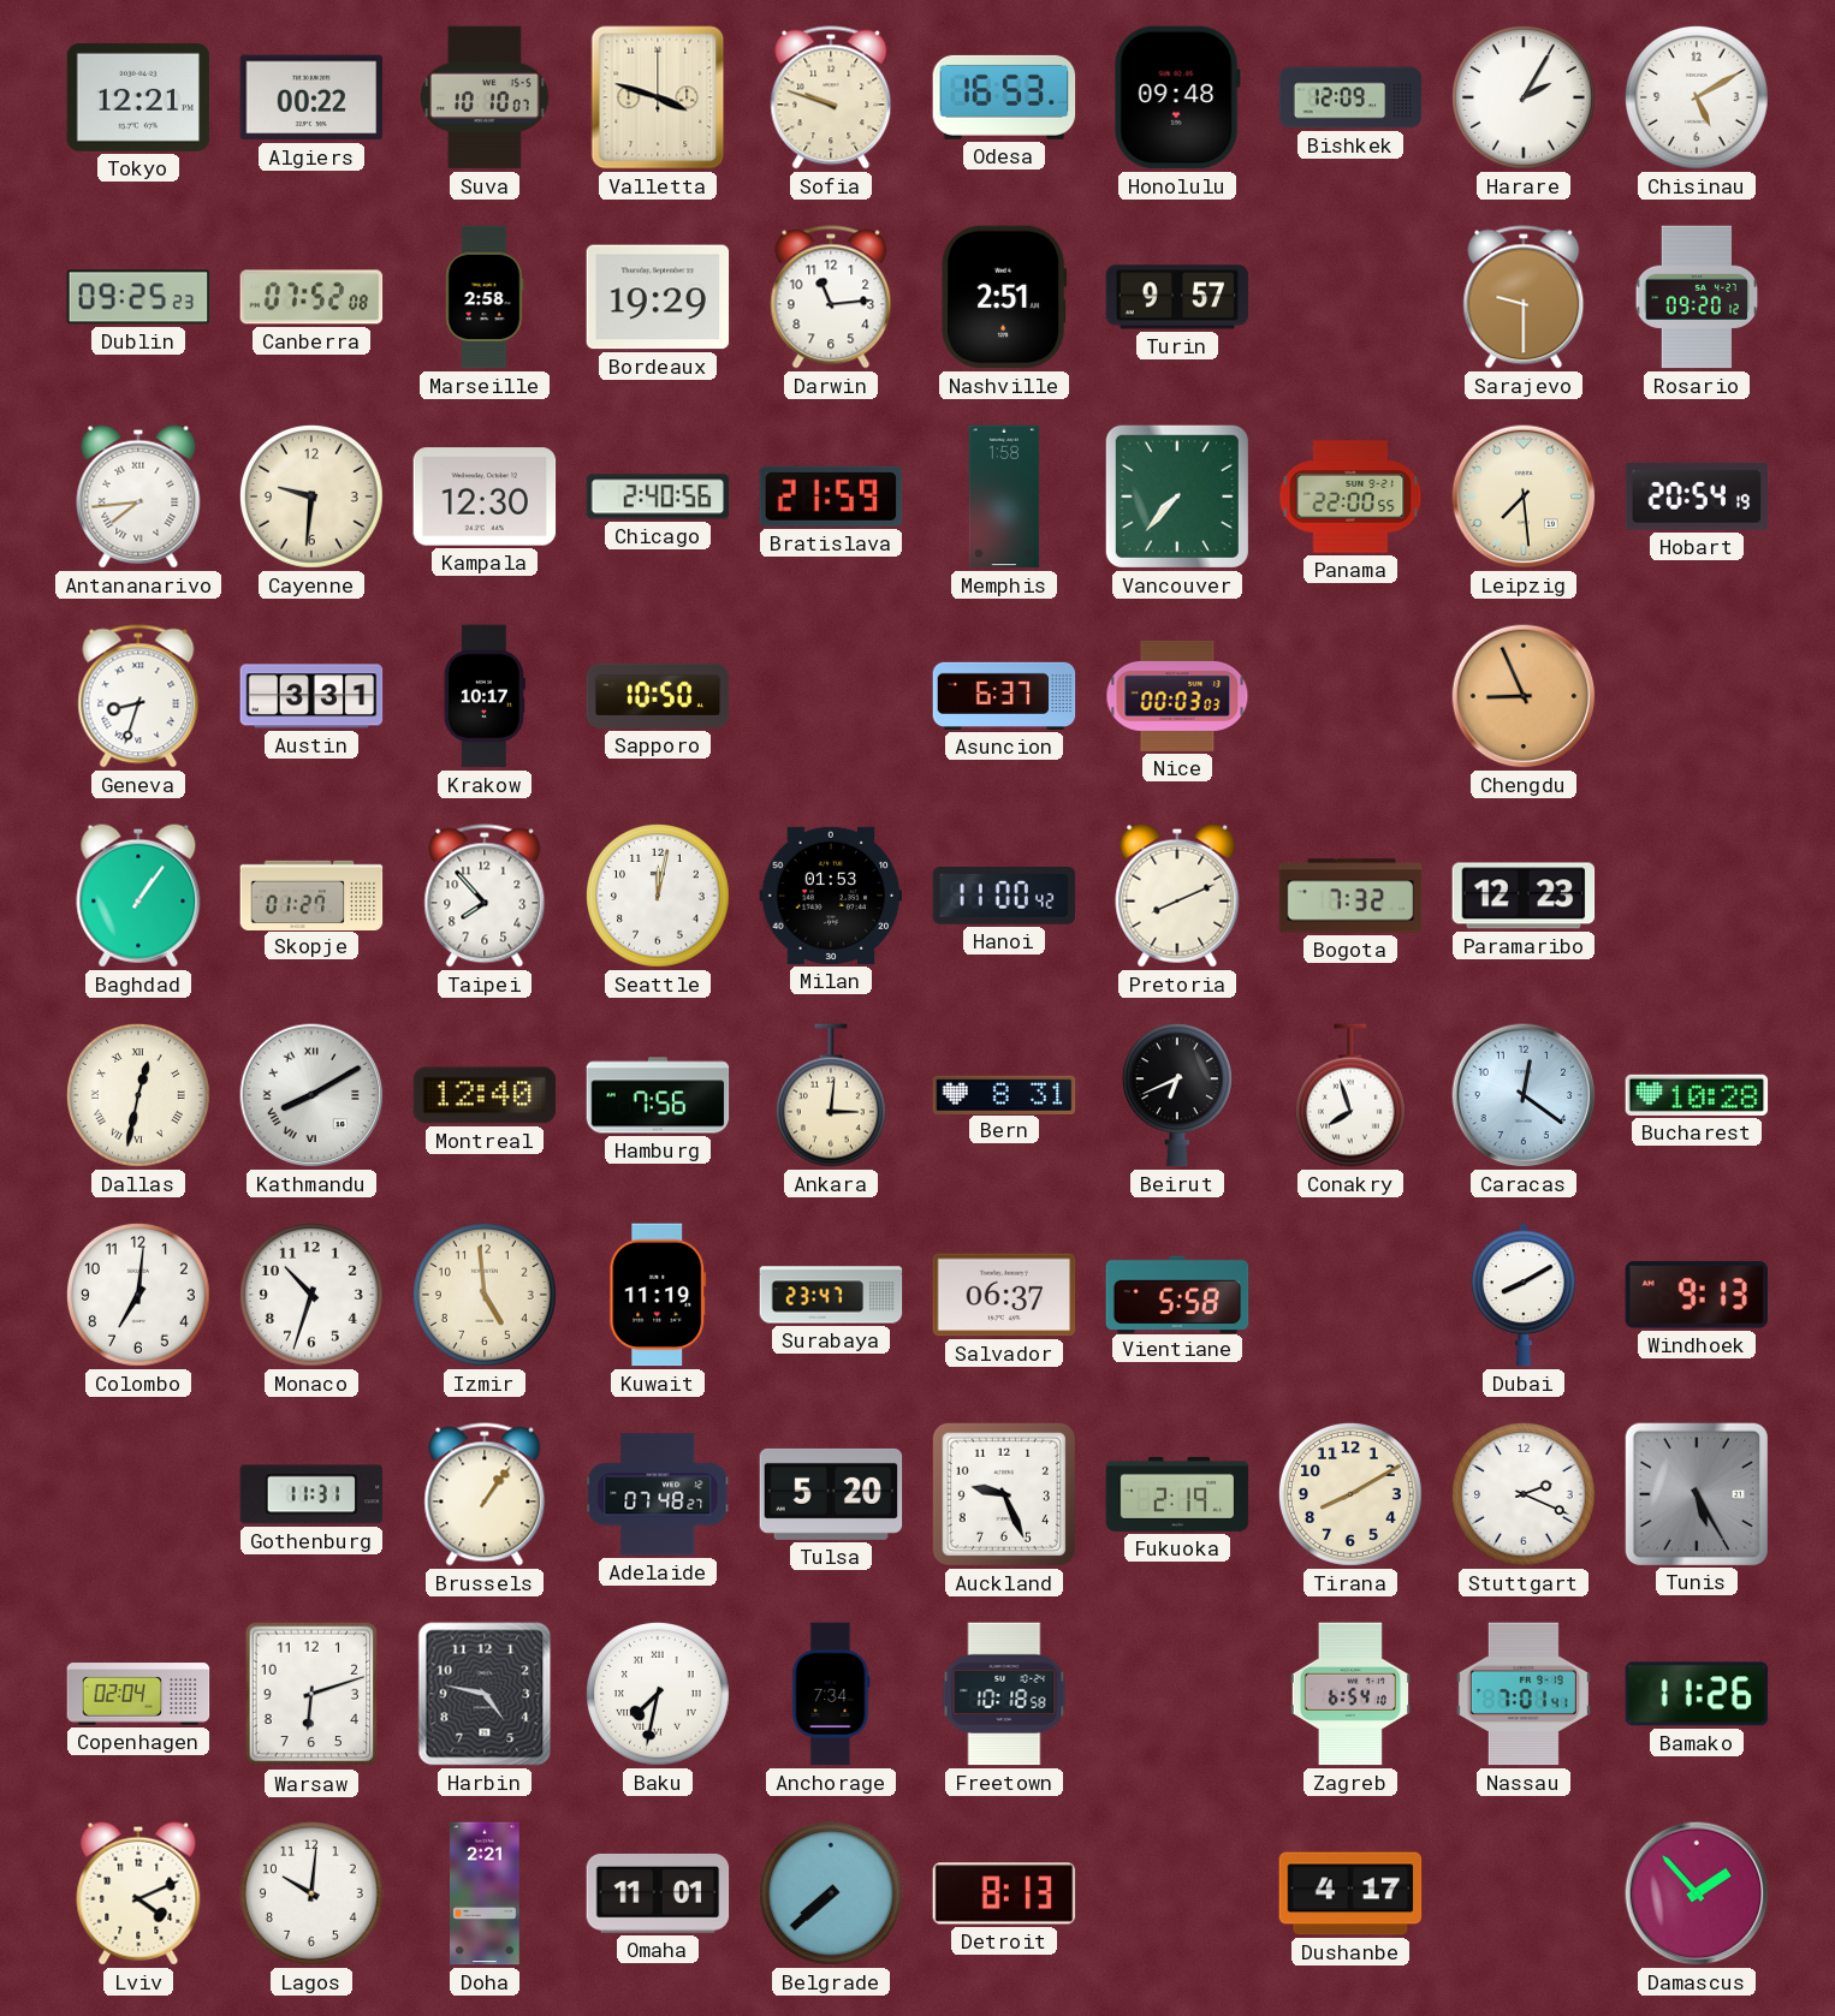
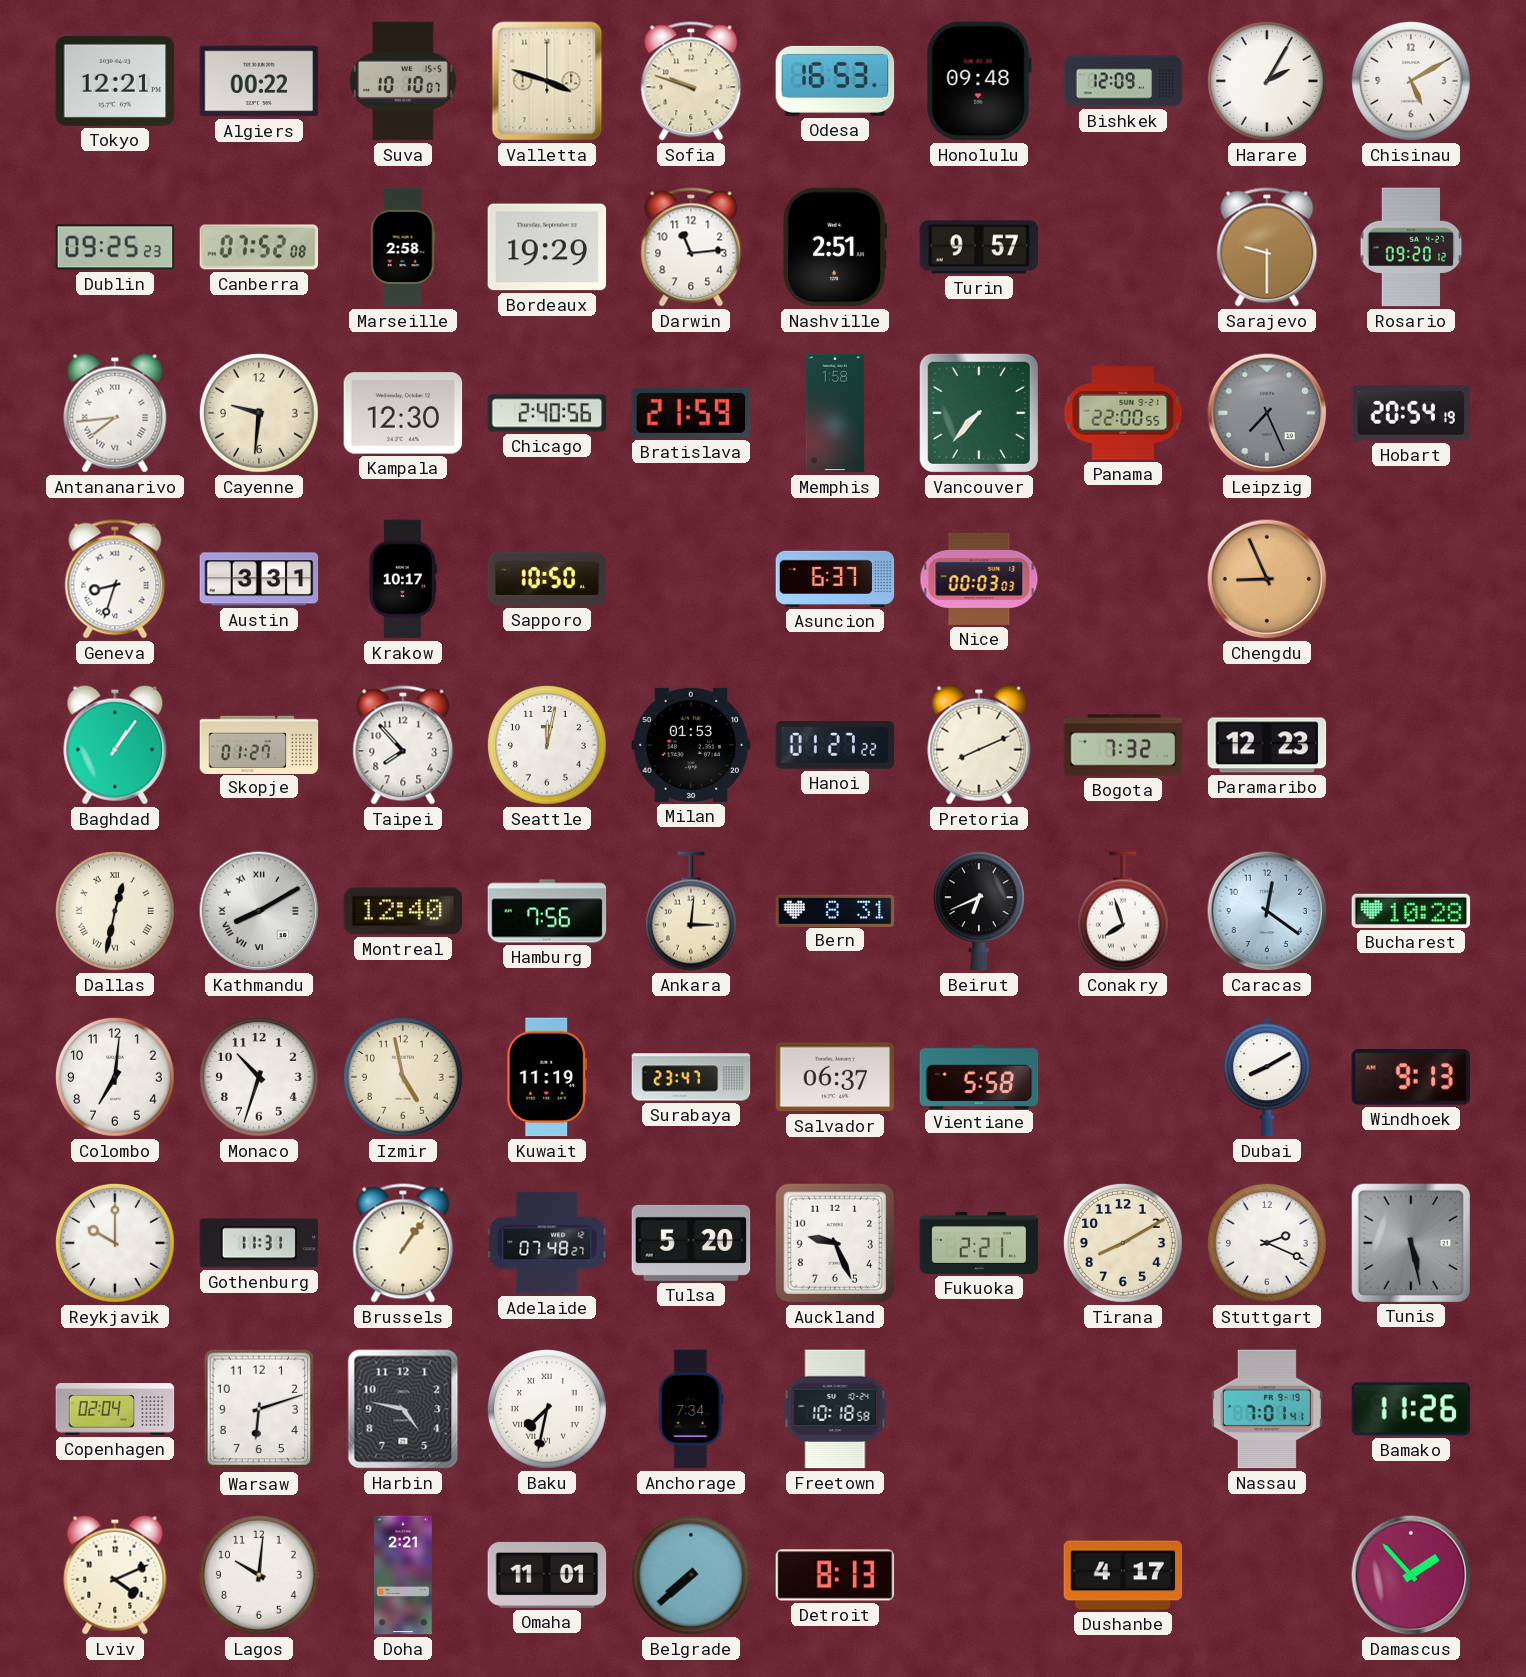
Leipzig: 7:29 -> 7:26 (1267, 413)
Leipzig dial: cream -> grey (1267, 413)
Hanoi: 11:00 -> 01:27 (835, 746)
Izmir: 4:59 -> 4:58 (403, 1077)
Reykjavik: none -> 10:00 (115, 1243)
Fukuoka: 2:19 -> 2:21 (979, 1243)
Tunis: 5:25 -> 5:28 (1410, 1242)
Zagreb: 6:54 -> none (1349, 1694)
